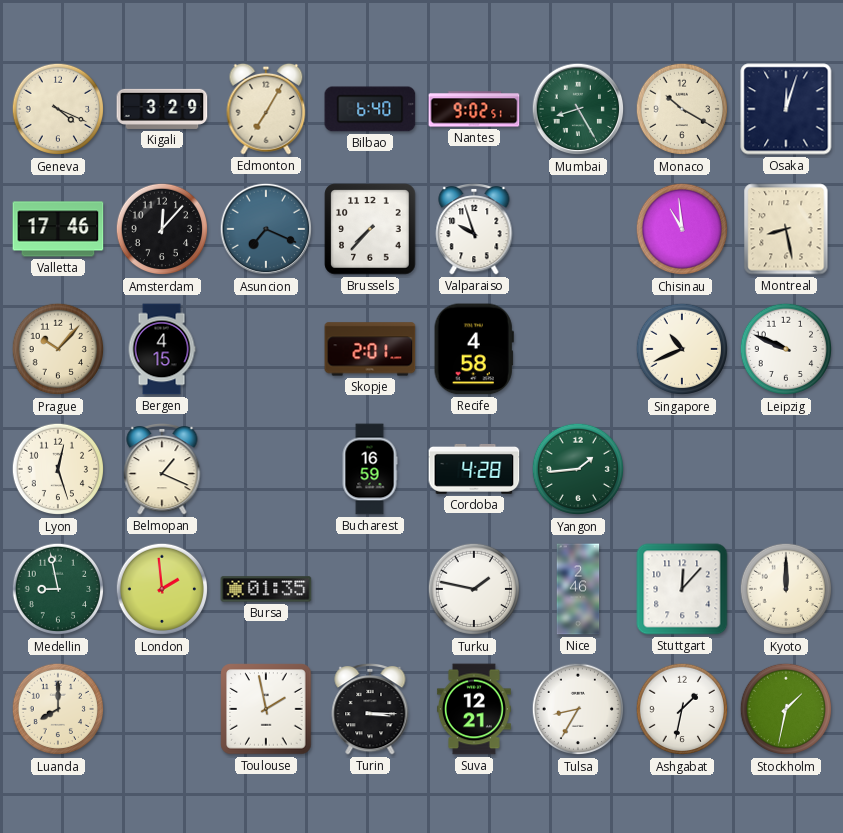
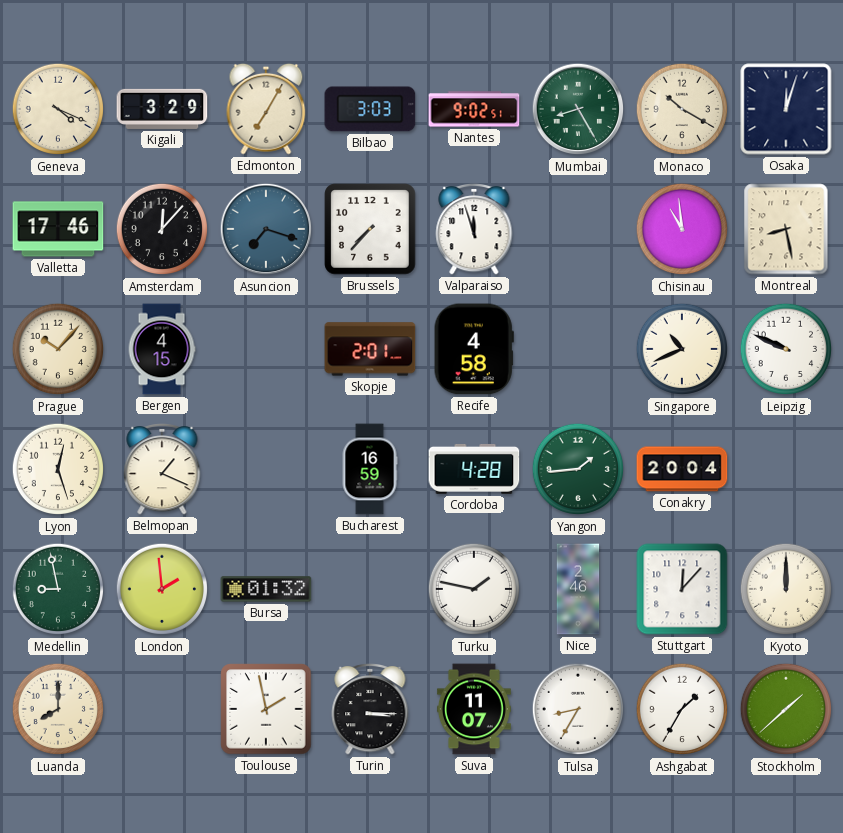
Bilbao: 6:40 -> 3:03 (370, 109)
Asuncion: 7:19 -> 7:18 (266, 229)
Valparaiso: 9:57 -> 11:57 (474, 230)
Conakry: none -> 20:04 (682, 469)
Bursa: 01:35 -> 01:32 (266, 589)
Suva: 12:21 -> 11:07 (474, 709)
Ashgabat: 1:32 -> 1:35 (682, 709)
Stockholm: 1:32 -> 1:38 (786, 709)
